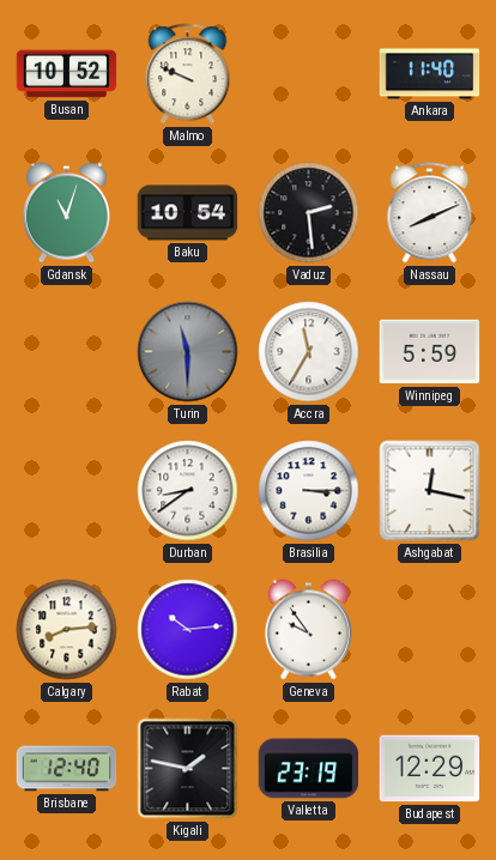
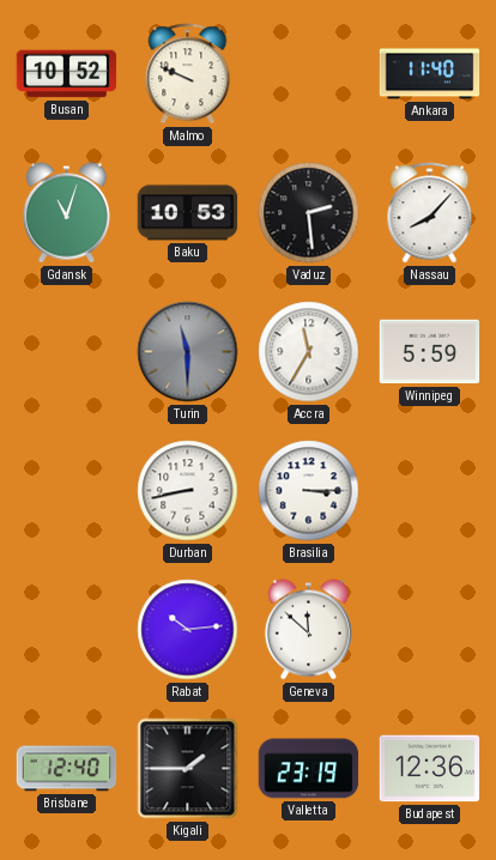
Baku: 10:54 -> 10:53 (188, 213)
Nassau: 8:11 -> 8:07 (430, 213)
Durban: 8:39 -> 8:43 (188, 491)
Ashgabat: 12:17 -> none (430, 491)
Calgary: 8:14 -> none (67, 630)
Geneva: 9:54 -> 11:52 (308, 630)
Kigali: 1:47 -> 1:45 (188, 769)
Budapest: 12:29 -> 12:36 (430, 769)
